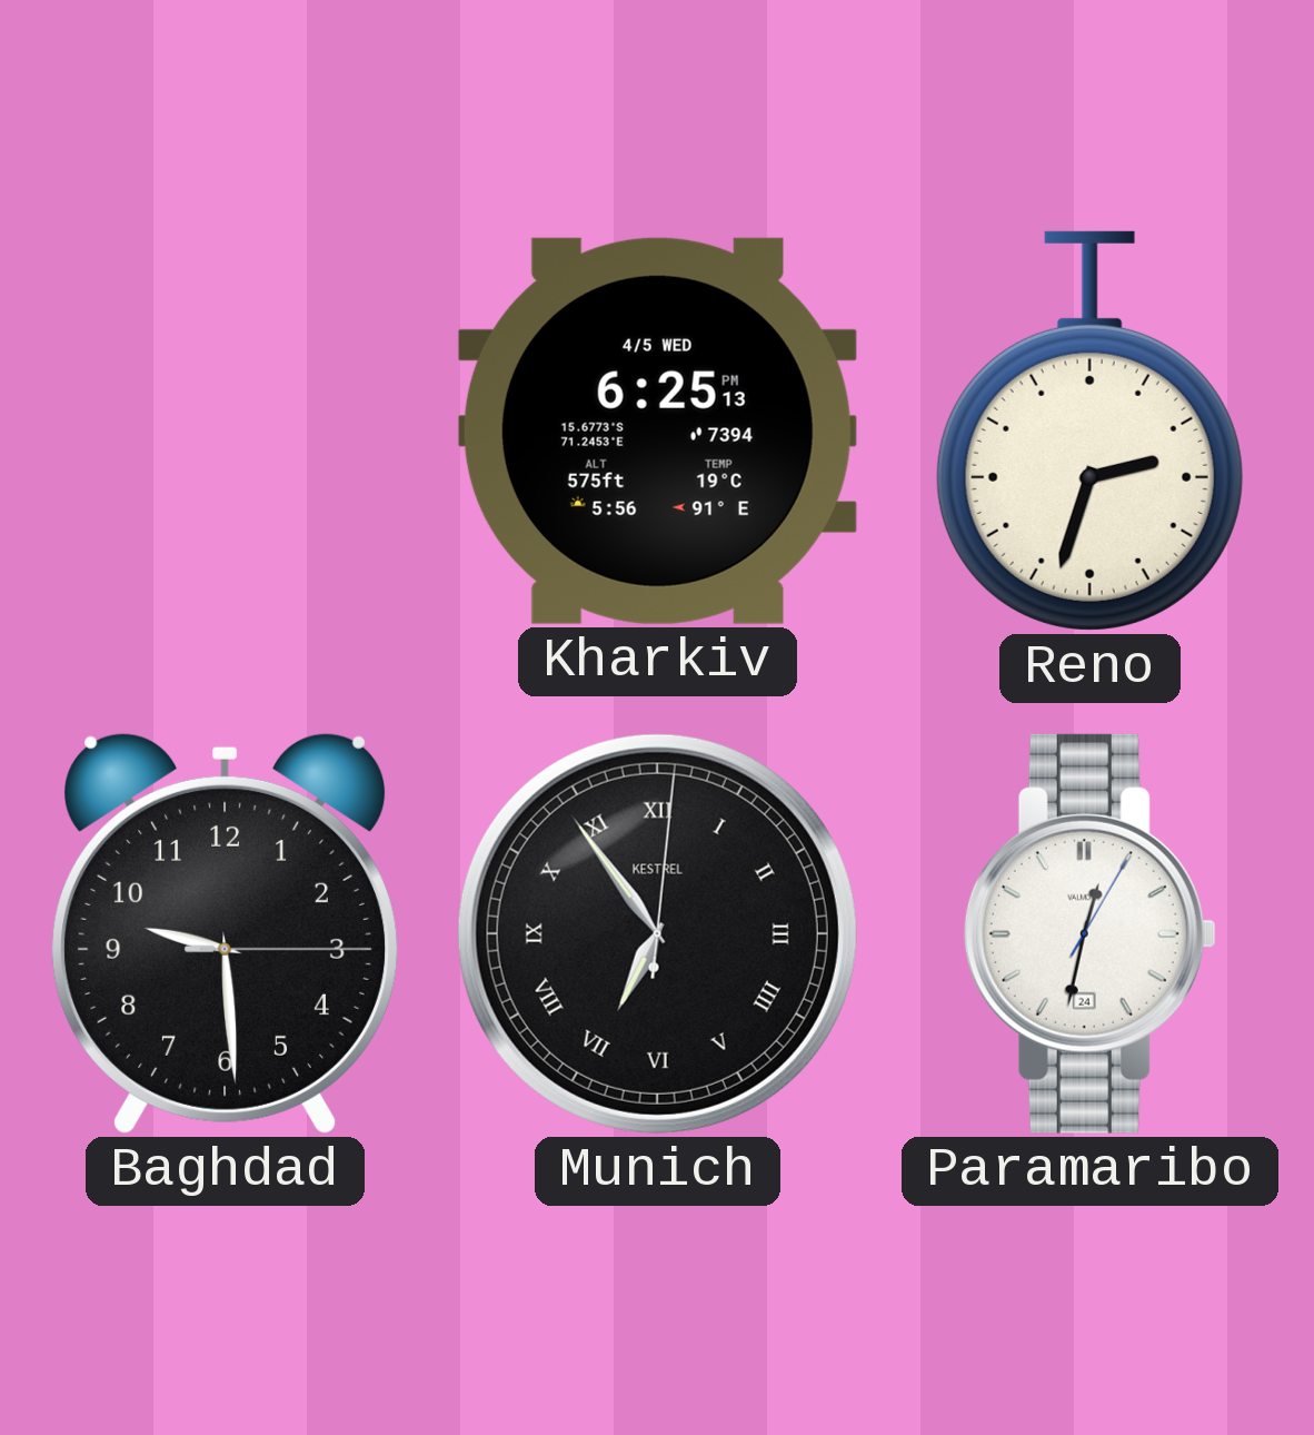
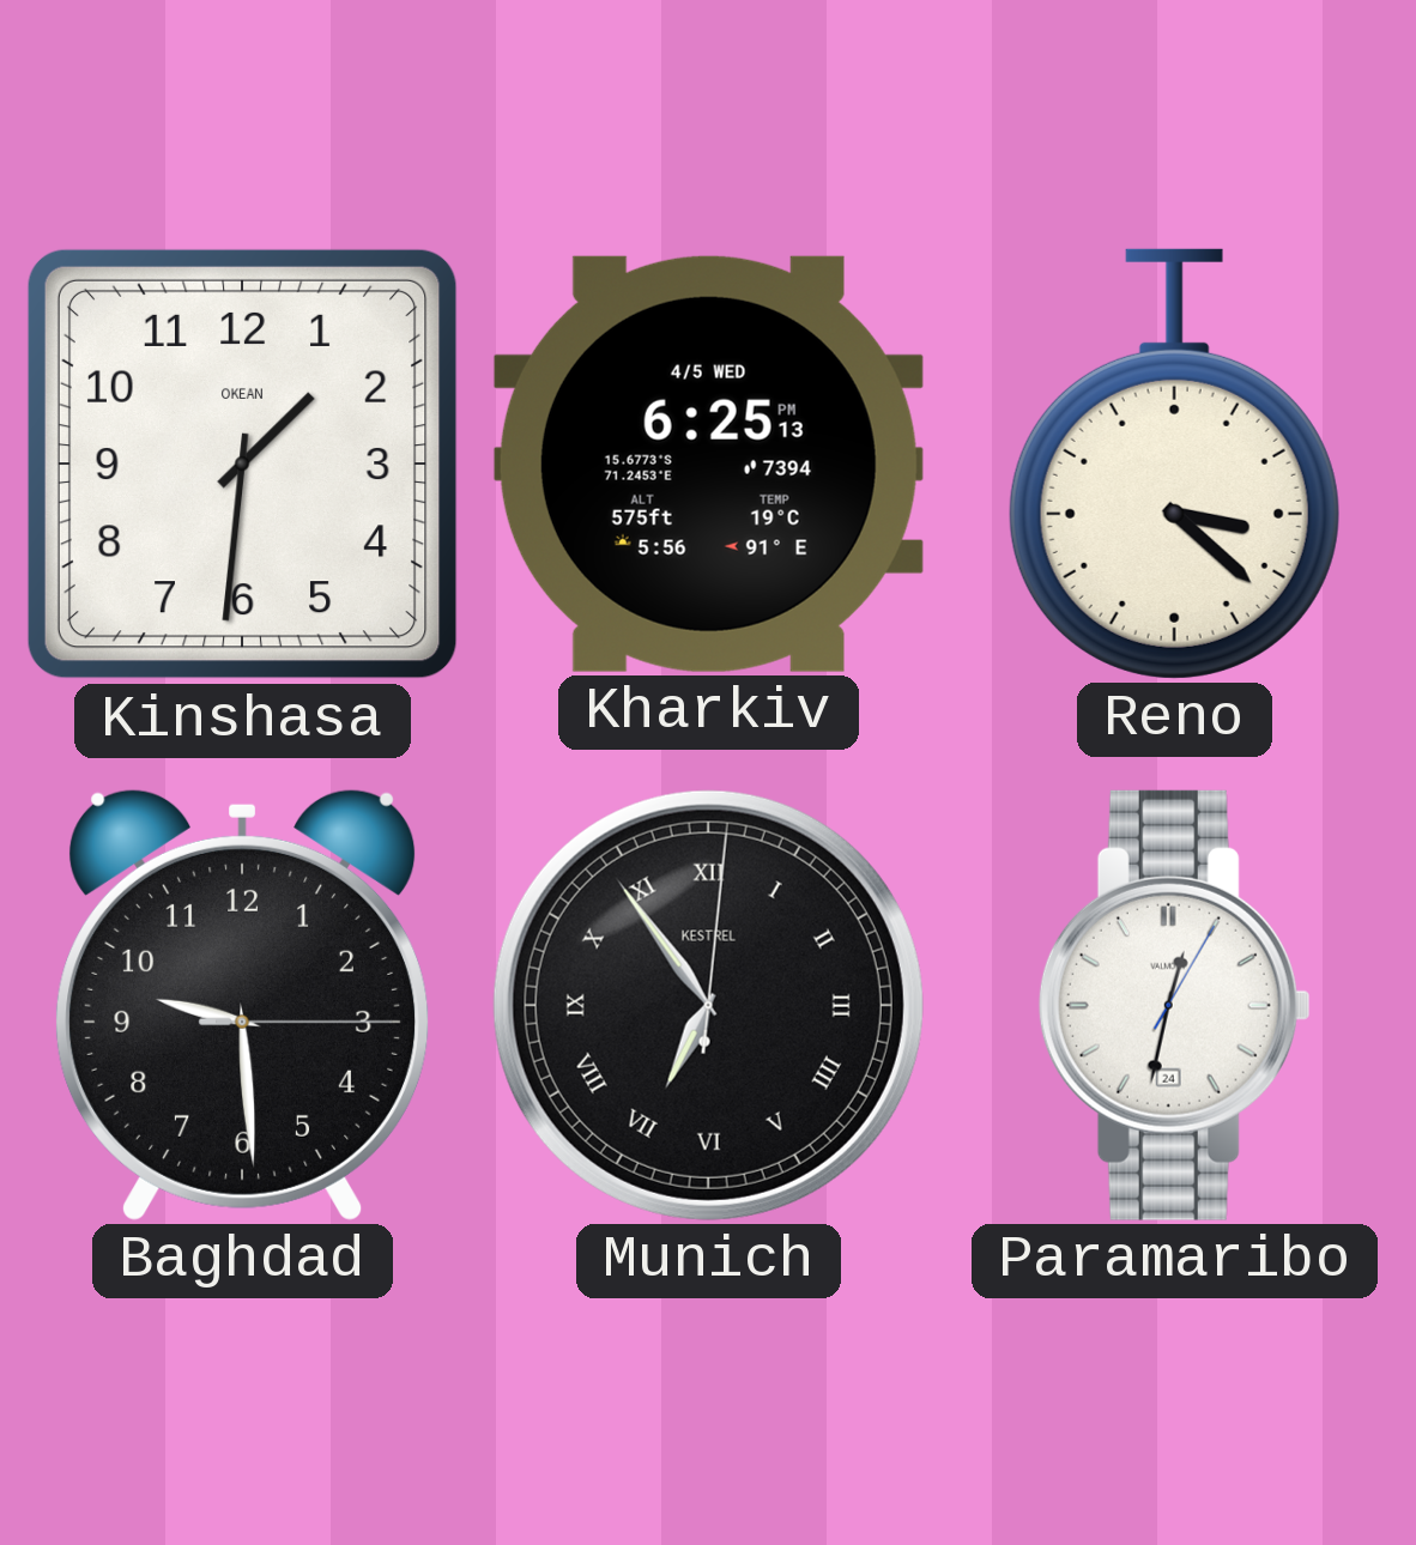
Kinshasa: none -> 1:31 (242, 463)
Reno: 2:33 -> 3:22 (1174, 463)
